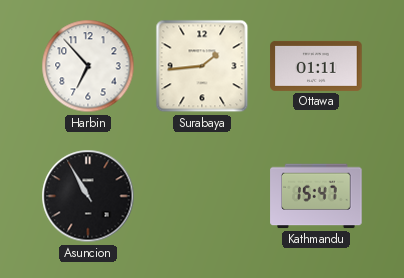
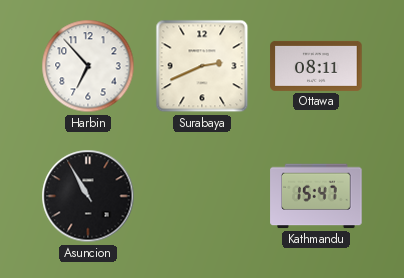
Surabaya: 1:44 -> 2:41 (202, 66)
Ottawa: 01:11 -> 08:11 (316, 66)
